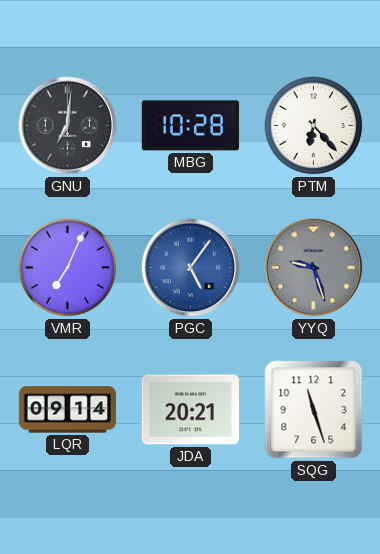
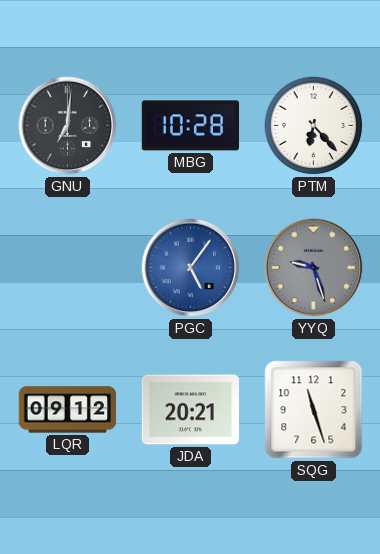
VMR: 7:04 -> none (68, 268)
LQR: 09:14 -> 09:12 (68, 410)
